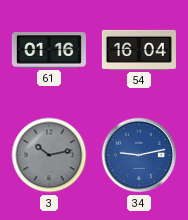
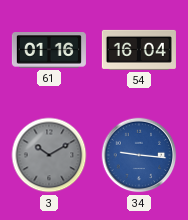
3: 10:13 -> 10:10 (49, 155)
34: 9:13 -> 9:16 (139, 155)
